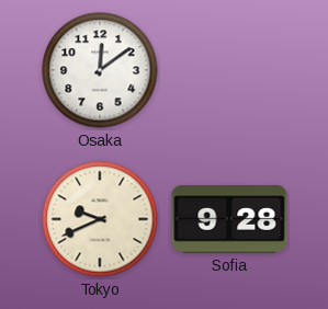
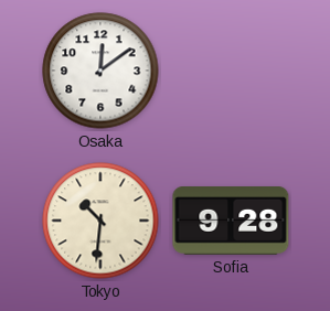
Tokyo: 9:41 -> 10:31 (100, 221)
